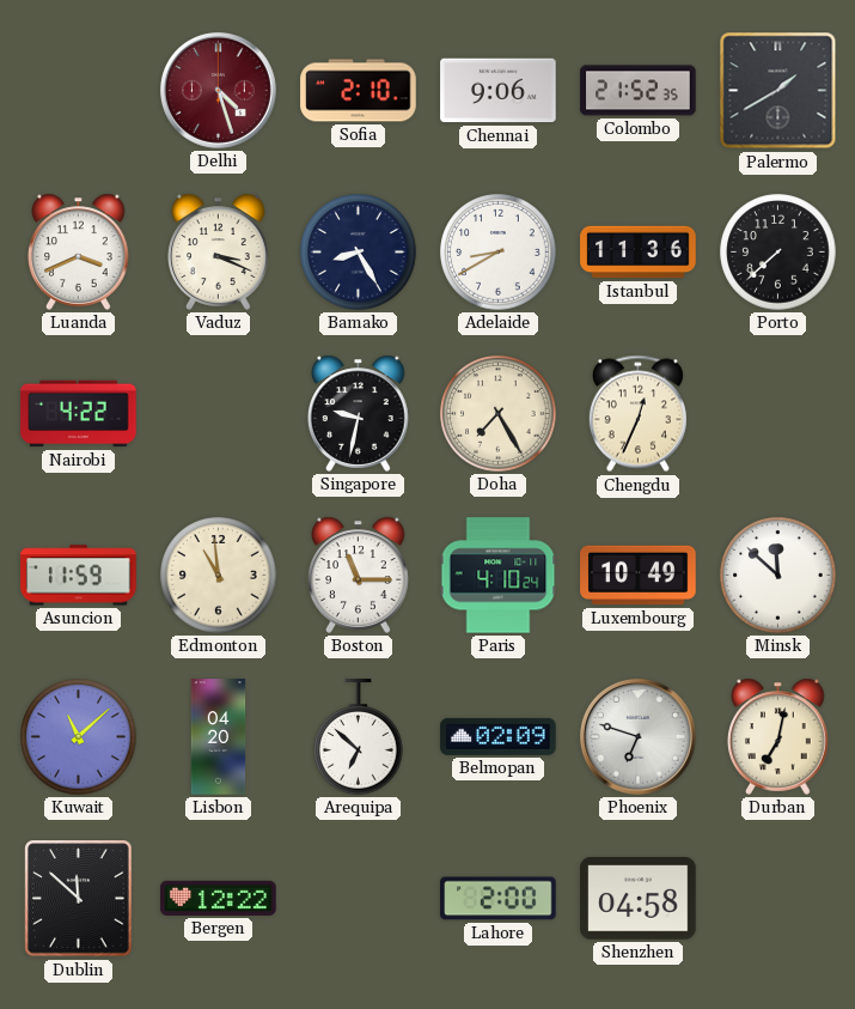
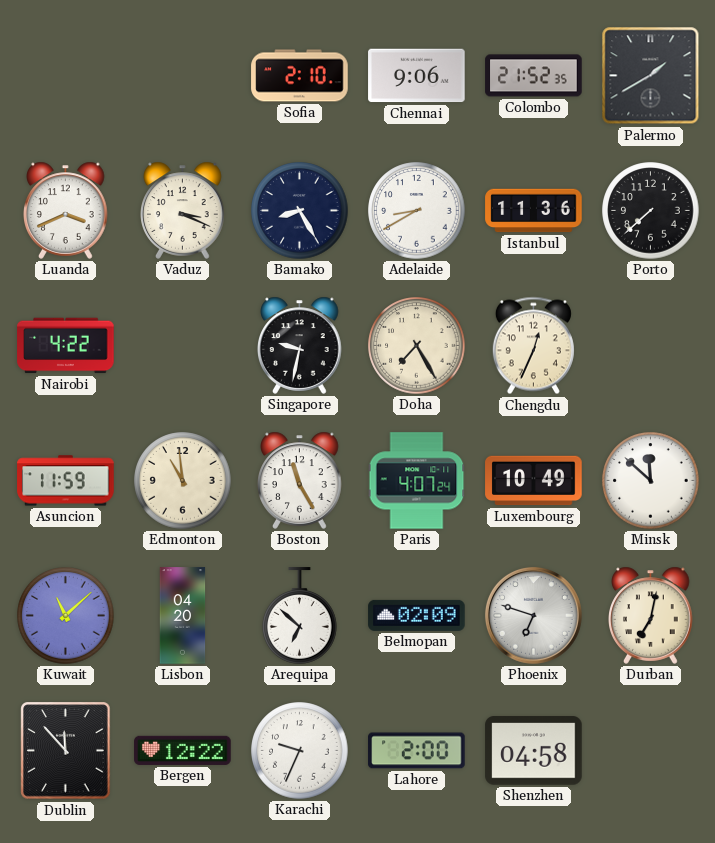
Delhi: 4:27 -> none (218, 90)
Boston: 11:15 -> 11:25 (300, 480)
Paris: 4:10 -> 4:07 (417, 481)
Dublin: 11:52 -> 11:53 (66, 751)
Karachi: none -> 9:34 (300, 751)
